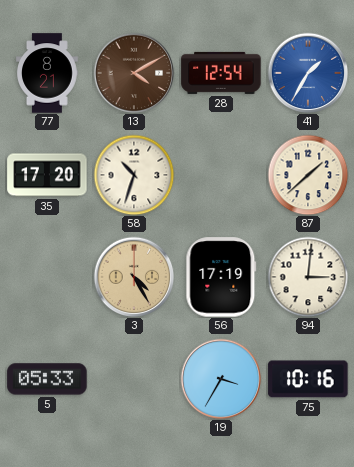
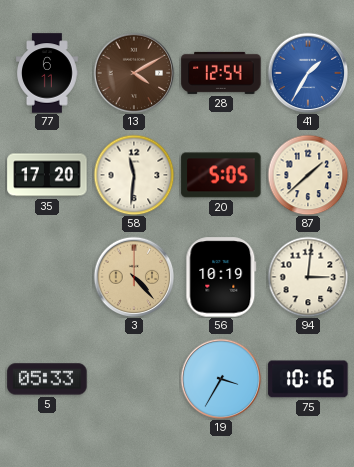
77: 8:21 -> 6:11 (47, 73)
58: 10:33 -> 11:31 (134, 175)
20: none -> 5:05 (221, 175)
3: 4:25 -> 4:23 (134, 277)
56: 17:19 -> 10:19 (221, 277)
